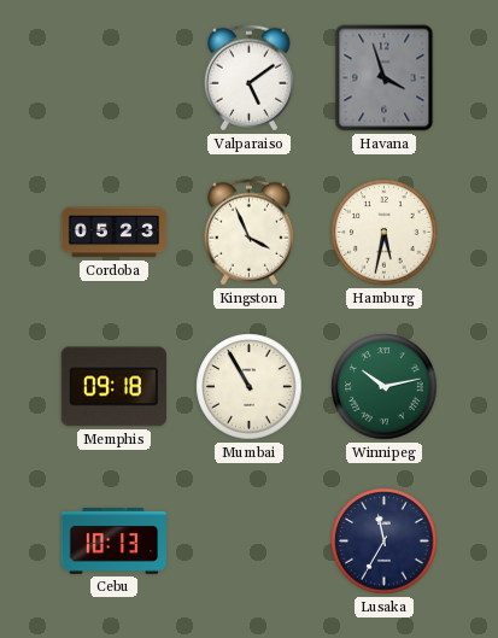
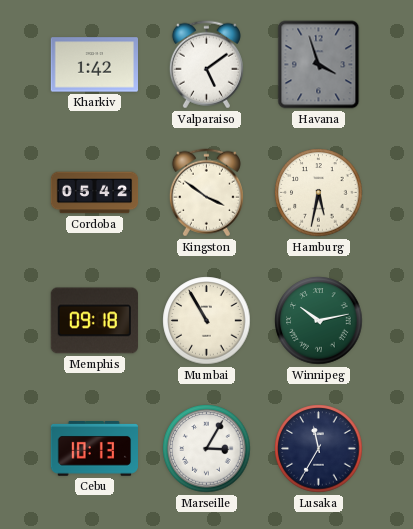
Kharkiv: none -> 1:42 (94, 65)
Cordoba: 05:23 -> 05:42 (95, 193)
Kingston: 3:56 -> 3:51 (206, 193)
Marseille: none -> 3:05 (207, 449)
